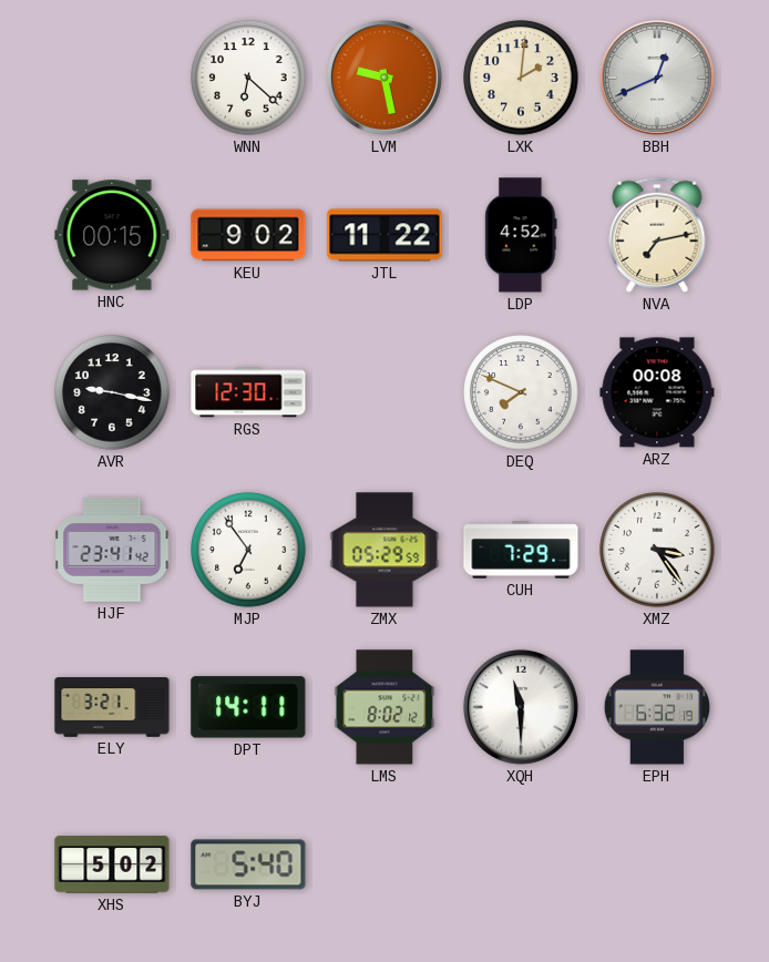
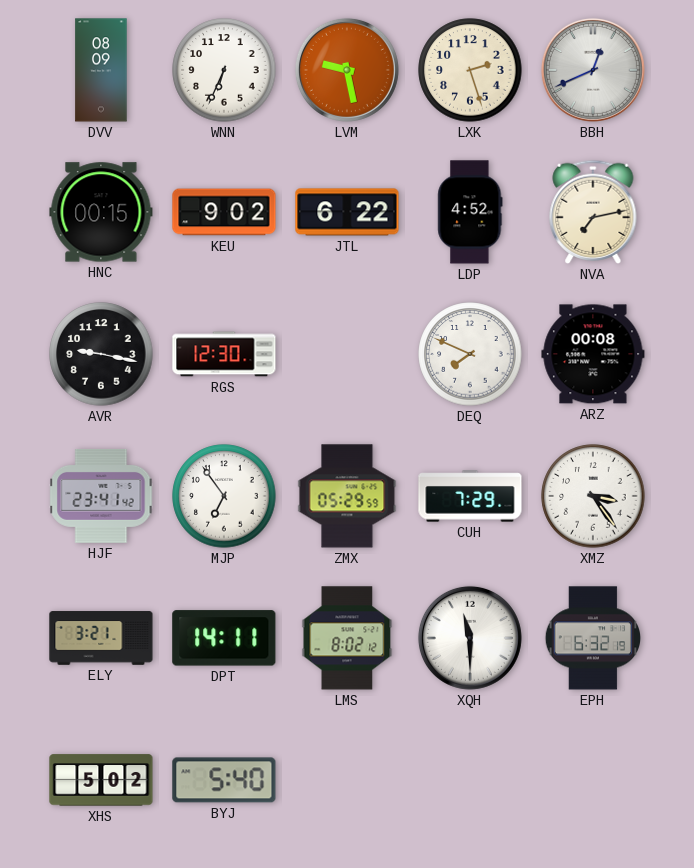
DVV: none -> 08:09 (101, 70)
WNN: 6:22 -> 6:34 (224, 70)
LXK: 2:01 -> 2:27 (470, 70)
JTL: 11:22 -> 6:22 (347, 212)
